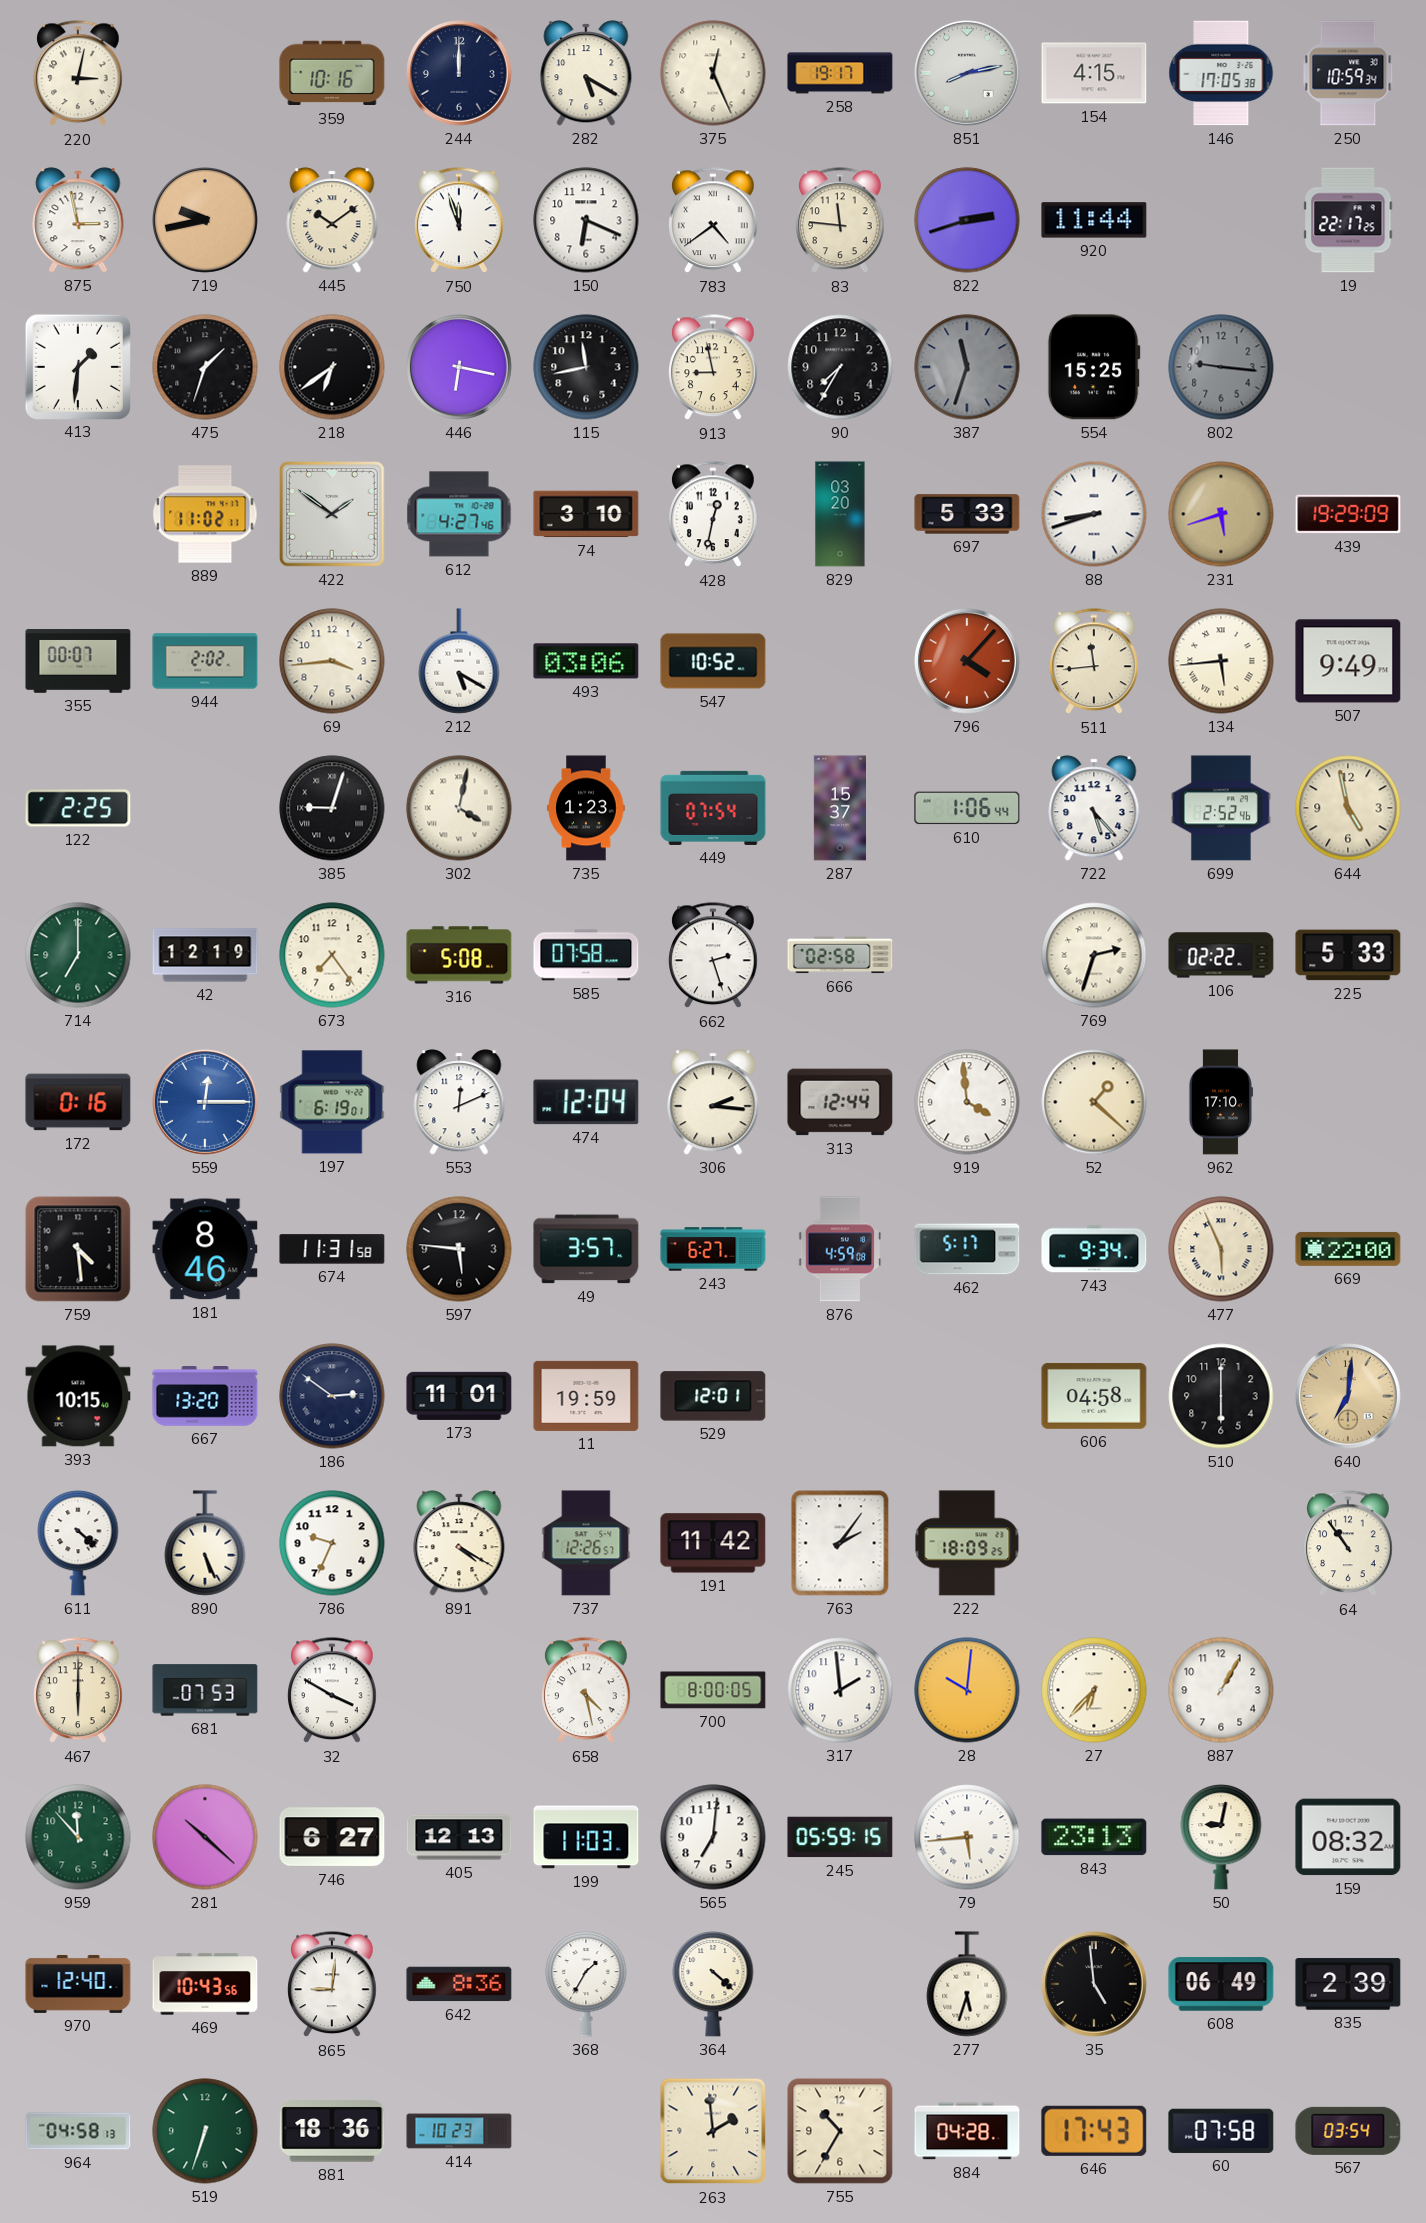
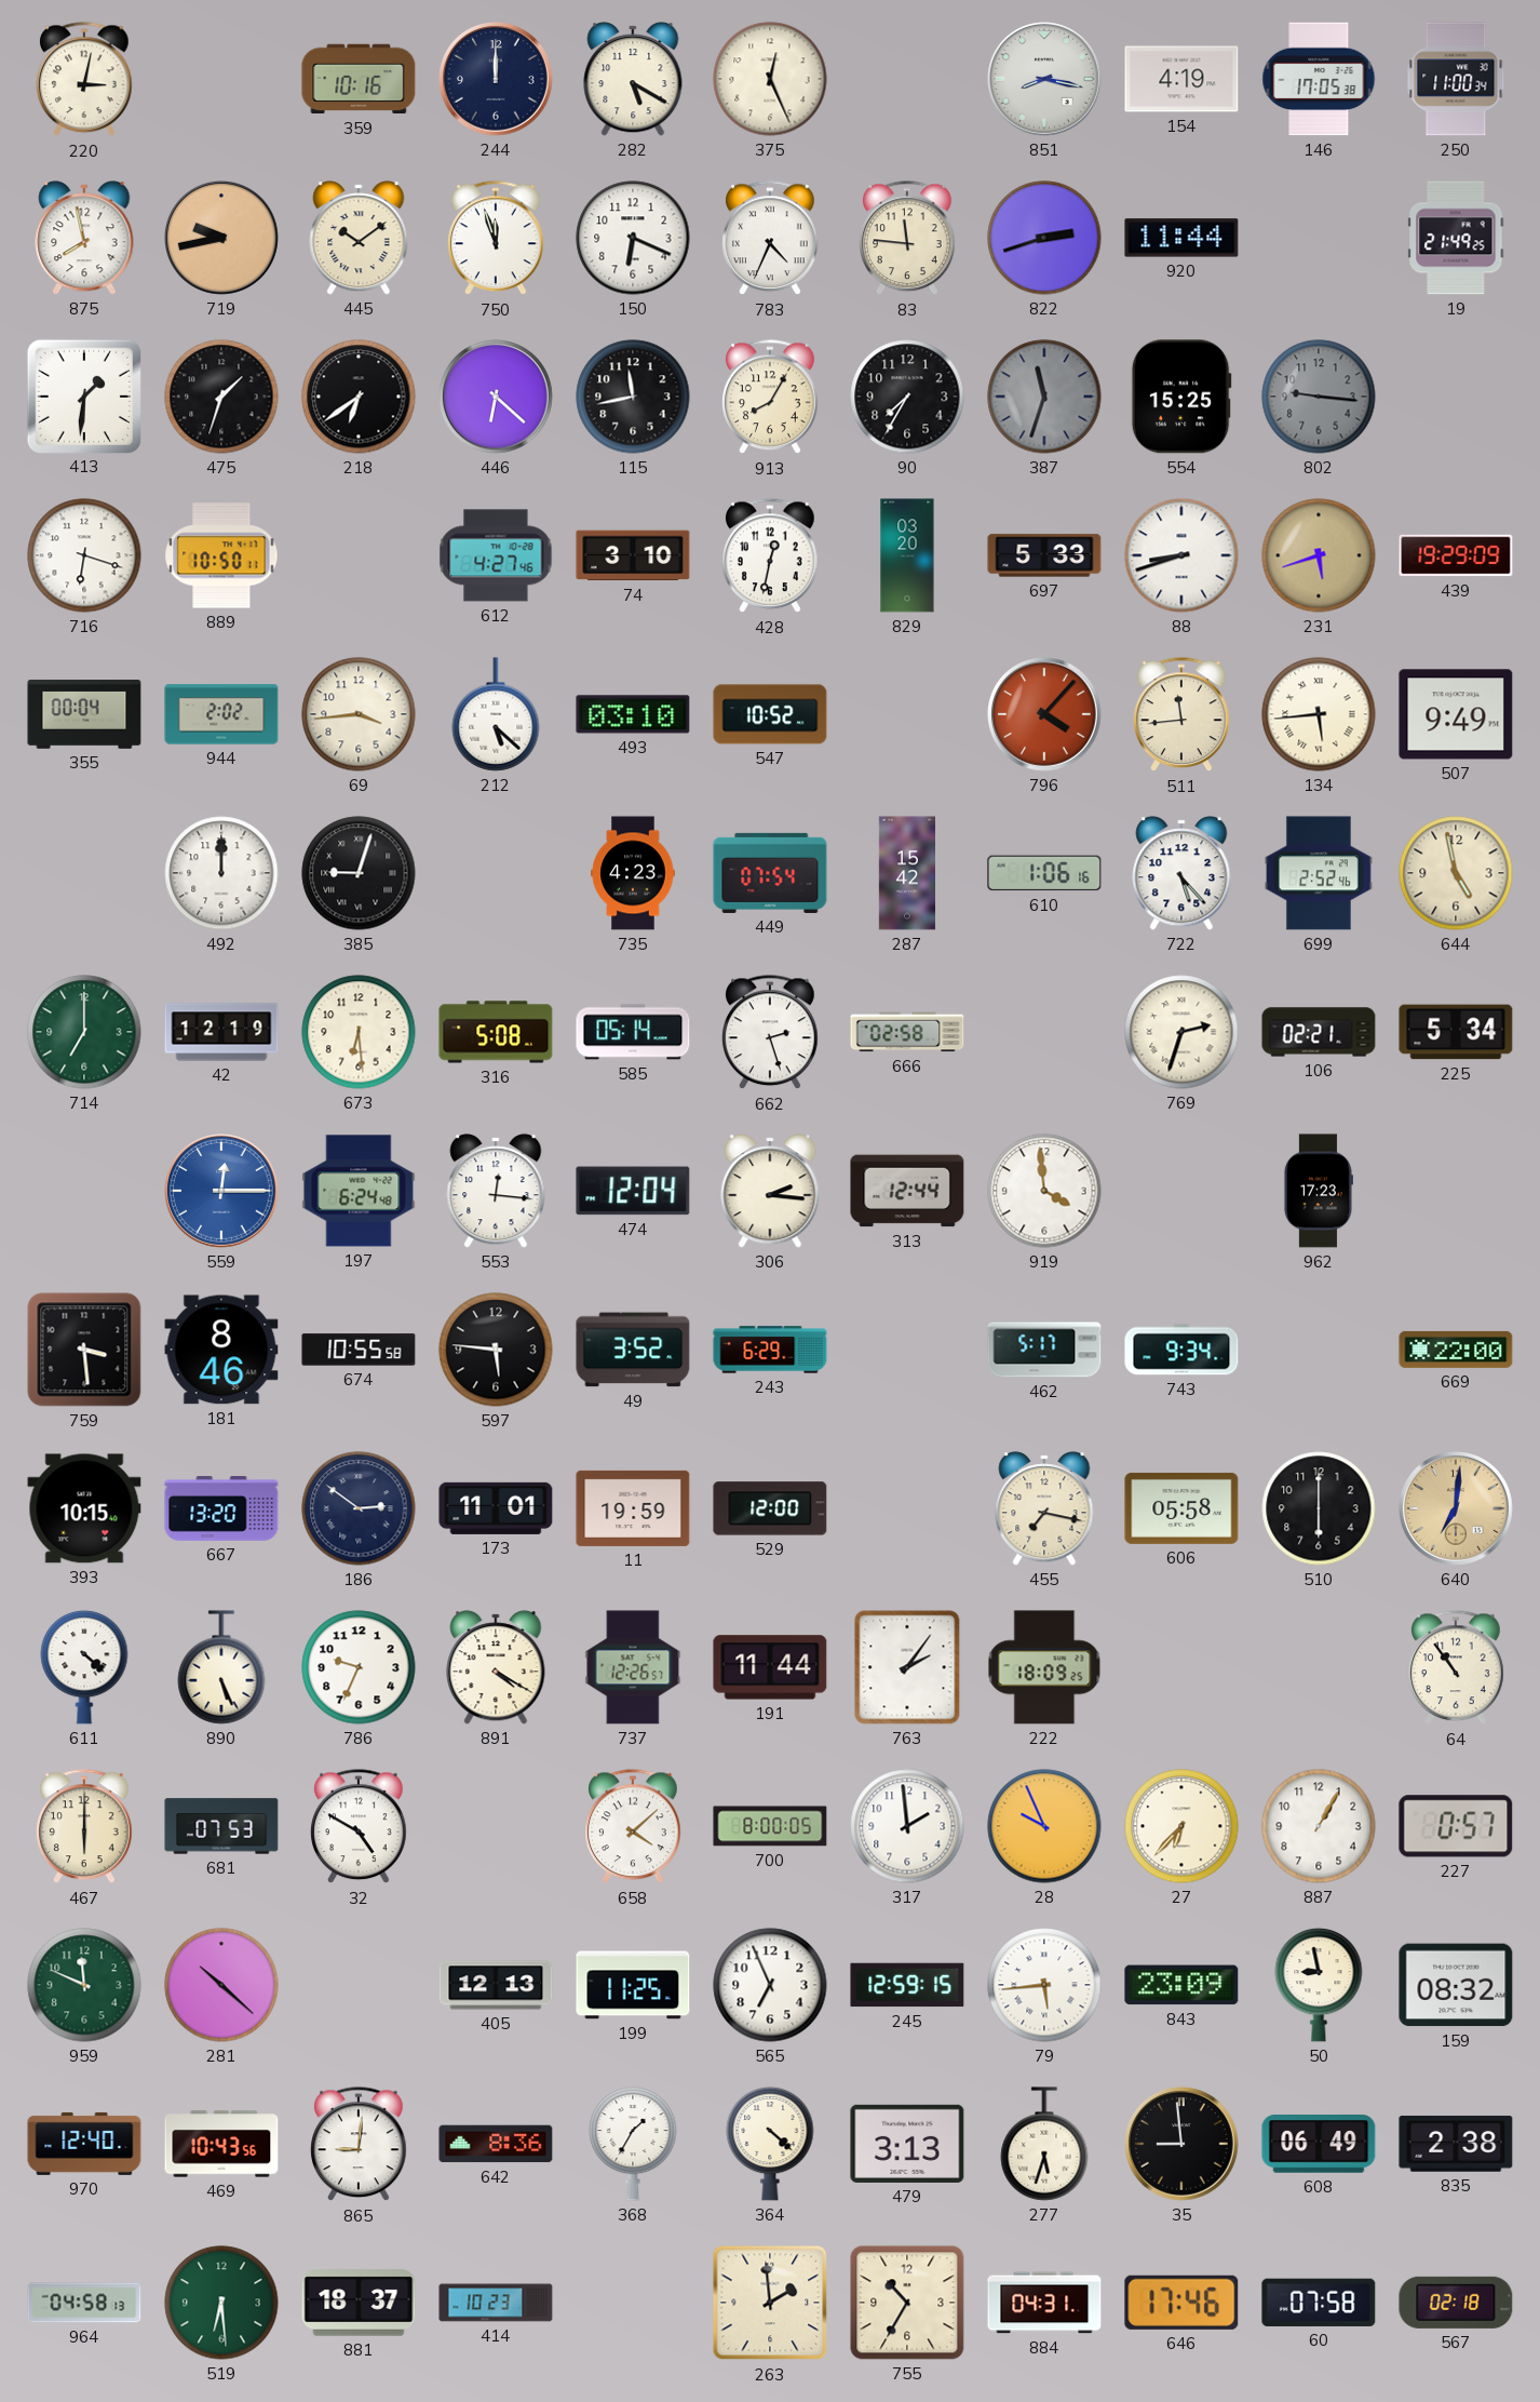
258: 19:17 -> none (840, 73)
851: 8:13 -> 8:17 (1045, 80)
154: 4:15 -> 4:19 (1181, 79)
250: 10:59 -> 11:00 (1456, 79)
875: 2:58 -> 7:58 (84, 238)
783: 4:39 -> 4:34 (770, 239)
19: 22:17 -> 21:49 (1456, 238)
446: 6:17 -> 6:22 (497, 398)
913: 8:58 -> 8:05 (770, 398)
716: none -> 6:18 (84, 555)
889: 11:02 -> 10:50 (221, 555)
422: 1:51 -> none (332, 514)
355: 00:07 -> 00:04 (84, 714)
212: 5:20 -> 5:22 (496, 714)
493: 03:06 -> 03:10 (633, 714)
122: 2:25 -> none (78, 808)
492: none -> 12:00 (221, 873)
302: 4:02 -> none (459, 808)
735: 1:23 -> 4:23 (633, 873)
287: 15:37 -> 15:42 (906, 873)
610: 1:06:44 -> 1:06:16 (1044, 873)
673: 7:24 -> 6:29 (359, 1032)
585: 07:58 -> 05:14 (633, 1032)
106: 02:22 -> 02:21 (1319, 1032)
225: 5:33 -> 5:34 (1456, 1032)
172: 0:16 -> none (78, 1102)
197: 6:19 -> 6:24 (359, 1191)
553: 12:11 -> 12:16 (496, 1191)
52: 1:22 -> none (1094, 1102)
962: 17:10 -> 17:23 (1318, 1191)
759: 4:29 -> 3:29 (84, 1350)
674: 11:31 -> 10:55 (359, 1350)
49: 3:57 -> 3:52 (633, 1350)
243: 6:27 -> 6:29 (770, 1350)
876: 4:59 -> none (840, 1249)
477: 5:56 -> none (1221, 1249)
529: 12:01 -> 12:00 (770, 1508)
455: none -> 7:17 (1044, 1508)
606: 04:58 -> 05:58 (1181, 1508)
191: 11:42 -> 11:44 (770, 1667)
32: 3:50 -> 4:50 (359, 1827)
658: 4:28 -> 4:08 (633, 1827)
28: 10:01 -> 9:56 (1044, 1826)
227: none -> 0:57 (1456, 1826)
959: 11:53 -> 11:49 (84, 1985)
746: 6:27 -> none (332, 1837)
199: 11:03 -> 11:25 (633, 1985)
565: 7:01 -> 6:56 (770, 1985)
245: 05:59 -> 12:59 (907, 1985)
843: 23:13 -> 23:09 (1181, 1985)
50: 9:02 -> 8:58 (1319, 1985)
479: none -> 3:13 (907, 2144)
35: 4:59 -> 8:59 (1183, 2145)
835: 2:39 -> 2:38 (1456, 2144)
519: 6:33 -> 6:29 (221, 2303)
881: 18:36 -> 18:37 (359, 2303)
884: 04:28 -> 04:31 (1044, 2303)
646: 17:43 -> 17:46 (1181, 2303)
567: 03:54 -> 02:18 (1456, 2303)
